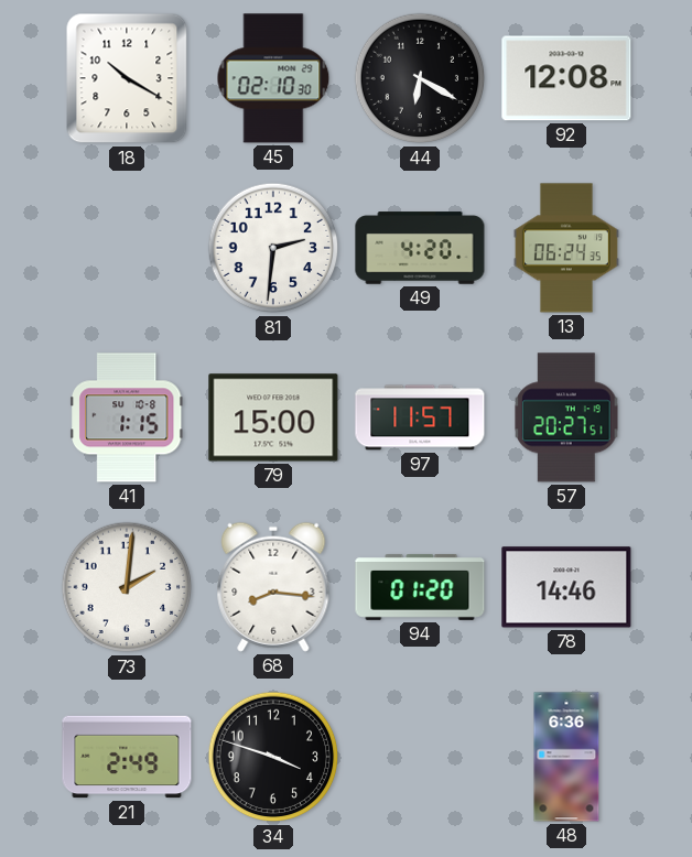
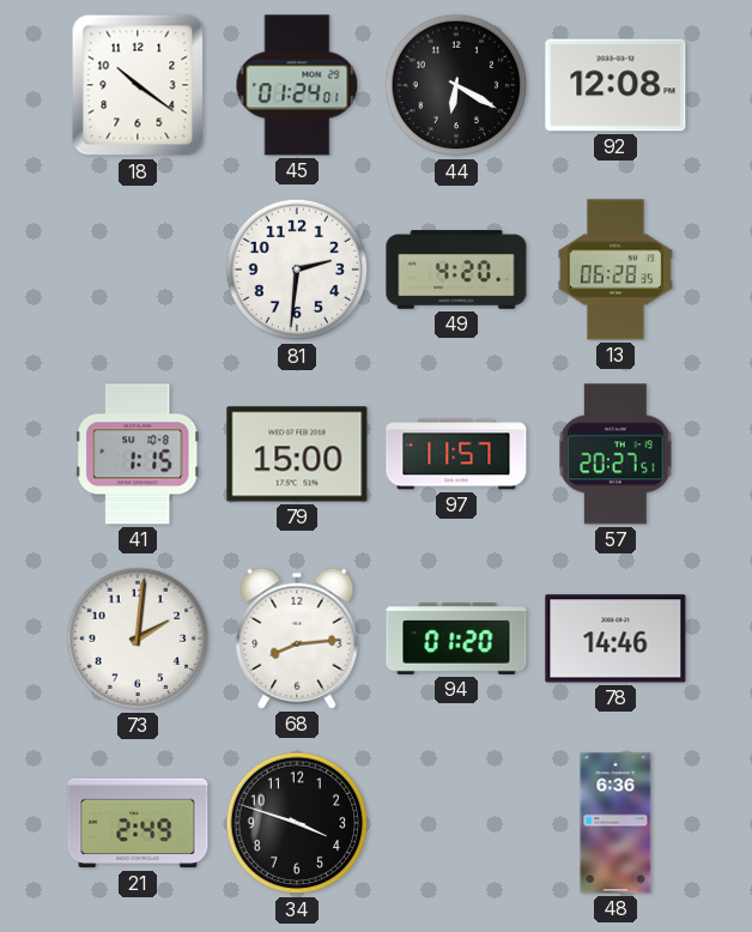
18: 10:20 -> 10:21 (138, 85)
45: 02:10 -> 01:24 (297, 85)
13: 06:24 -> 06:28 (615, 270)
68: 8:16 -> 8:14 (297, 639)
